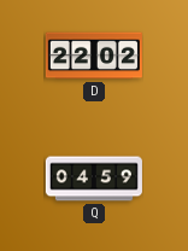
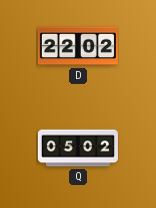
Q: 04:59 -> 05:02 (78, 148)
